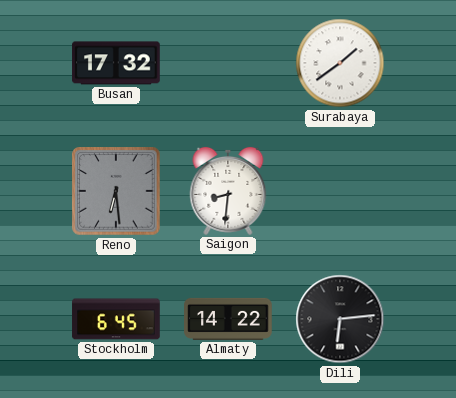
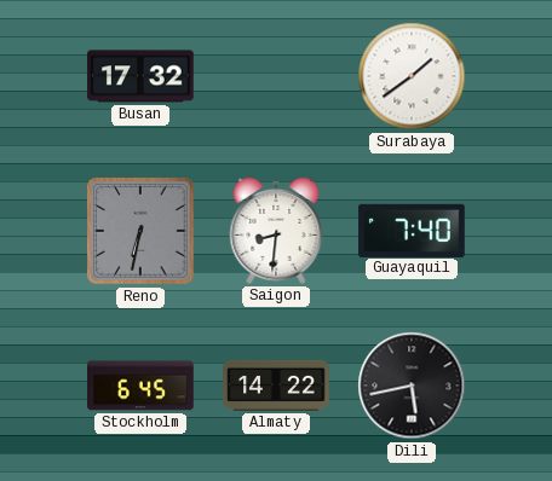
Reno: 6:29 -> 6:32 (140, 231)
Guayaquil: none -> 7:40 (412, 230)
Dili: 6:14 -> 5:43 (412, 386)
